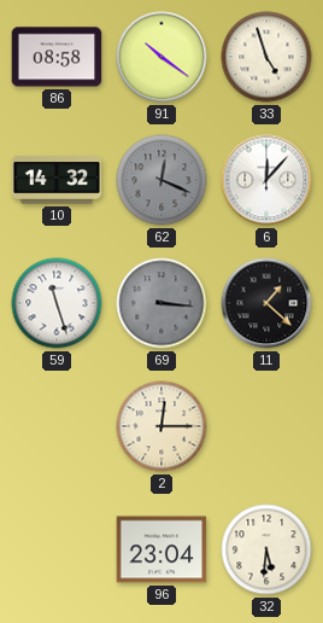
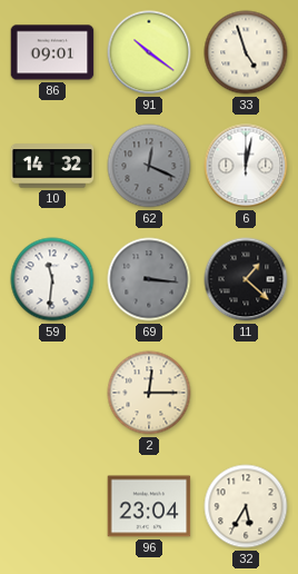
86: 08:58 -> 09:01 (52, 52)
6: 12:07 -> 12:02 (246, 166)
59: 11:27 -> 11:31 (52, 279)
32: 5:31 -> 5:35 (246, 506)
